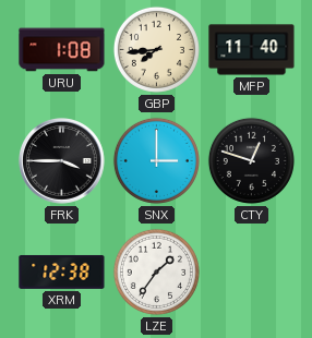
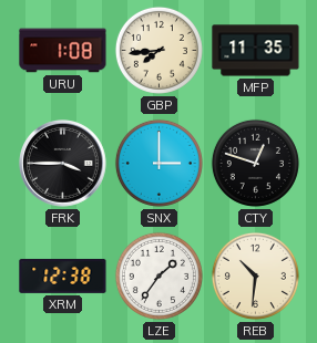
MFP: 11:40 -> 11:35 (256, 51)
REB: none -> 10:31 (255, 276)
